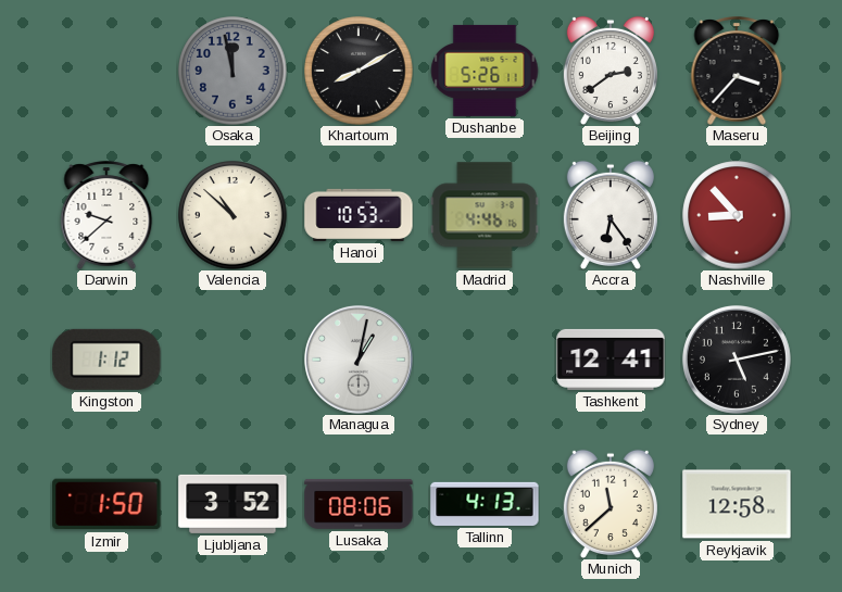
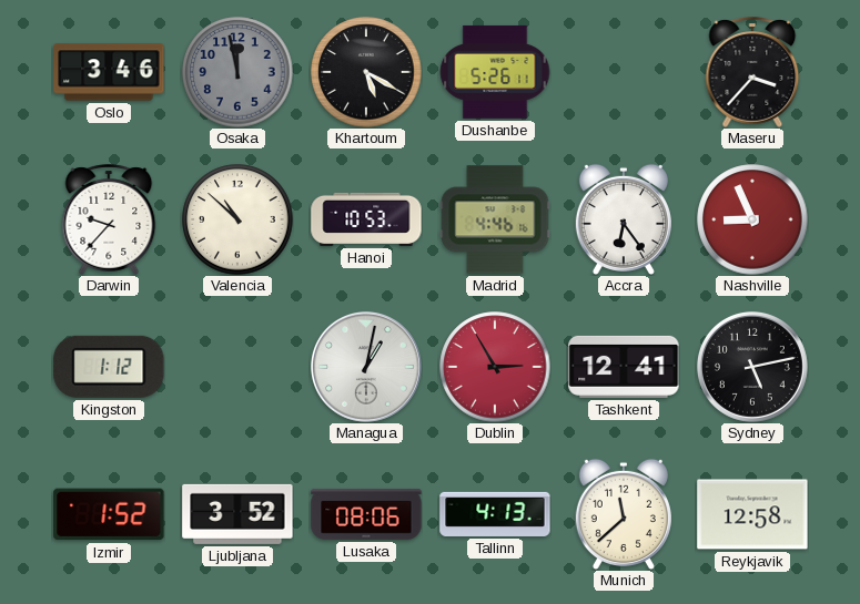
Oslo: none -> 3:46 (109, 72)
Khartoum: 8:10 -> 5:20 (366, 72)
Beijing: 2:39 -> none (611, 70)
Darwin: 9:38 -> 9:37 (109, 219)
Nashville: 8:53 -> 8:56 (752, 219)
Dublin: none -> 2:55 (495, 367)
Izmir: 1:50 -> 1:52 (109, 514)
